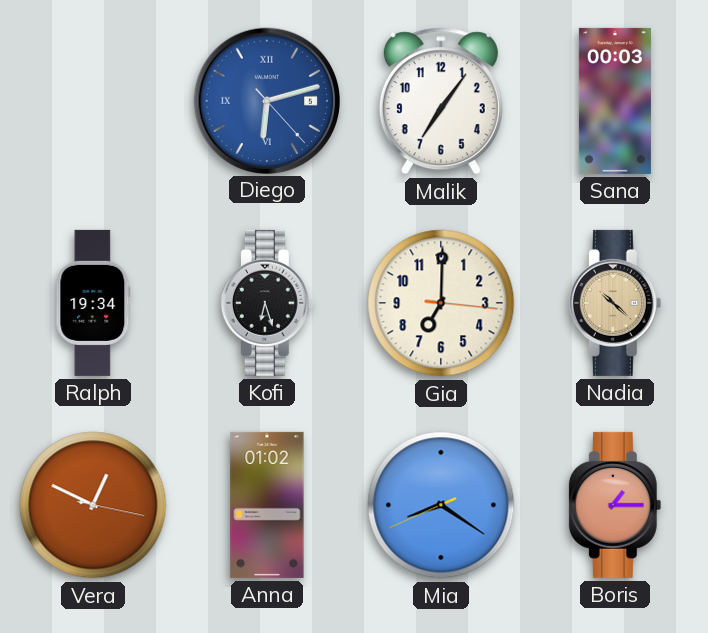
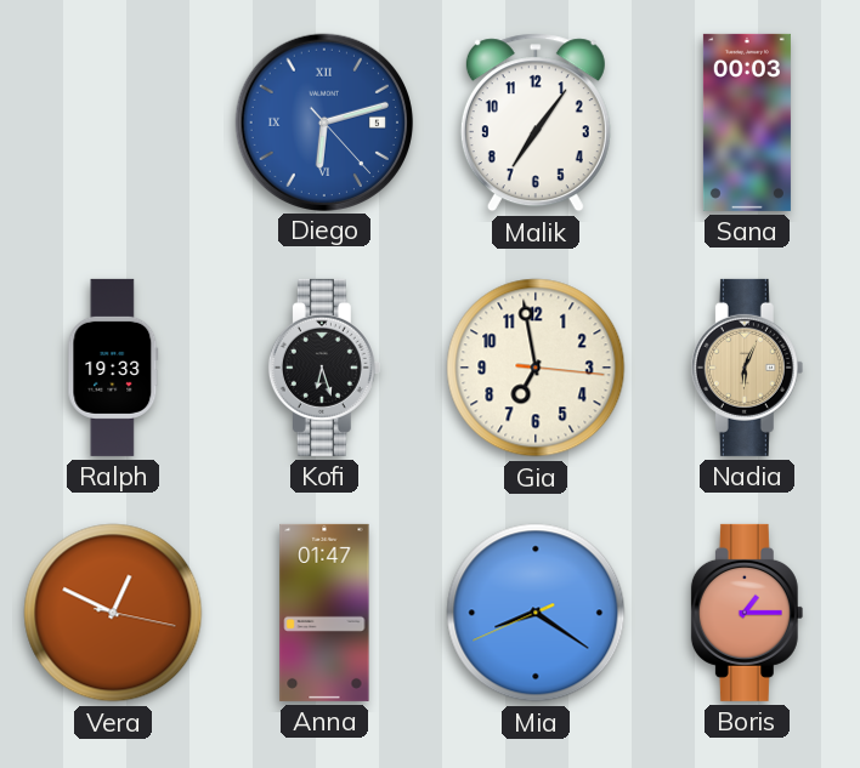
Ralph: 19:34 -> 19:33 (113, 368)
Gia: 7:00 -> 6:58 (536, 368)
Nadia: 10:22 -> 6:04 (747, 368)
Anna: 01:02 -> 01:47 (324, 613)
